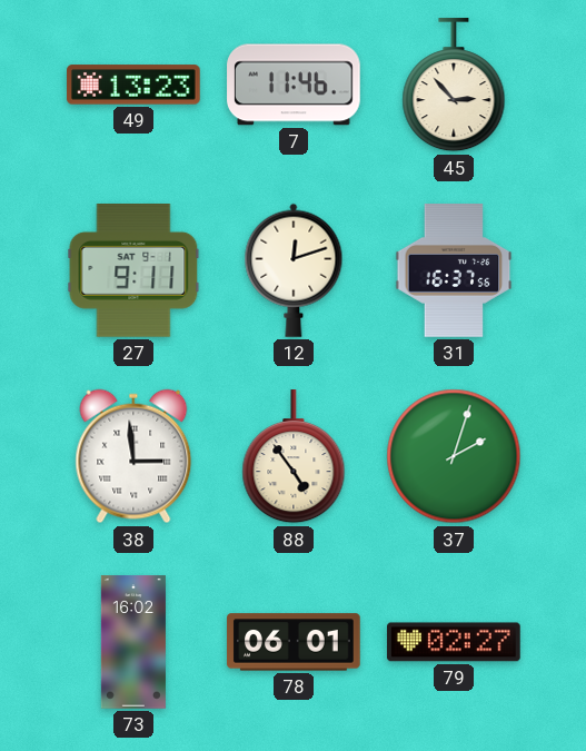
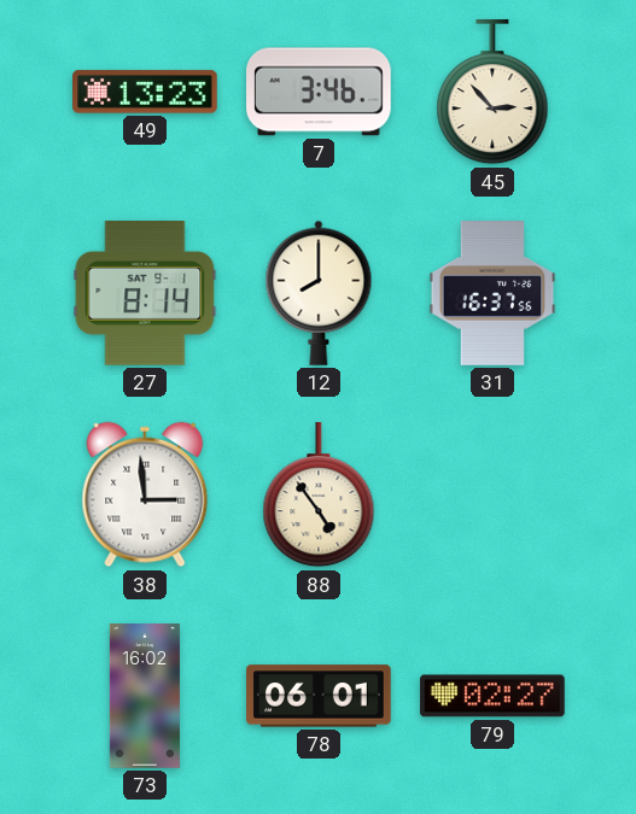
7: 11:46 -> 3:46 (319, 92)
27: 9:11 -> 8:14 (145, 294)
12: 12:12 -> 8:00 (319, 293)
37: 2:03 -> none (454, 456)
